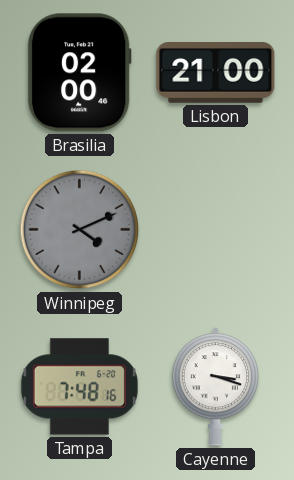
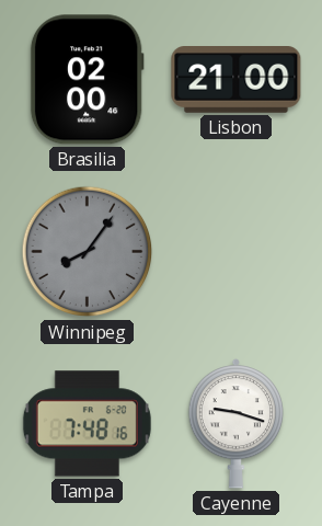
Winnipeg: 4:11 -> 8:06 (88, 252)
Cayenne: 3:18 -> 9:18 (237, 423)
